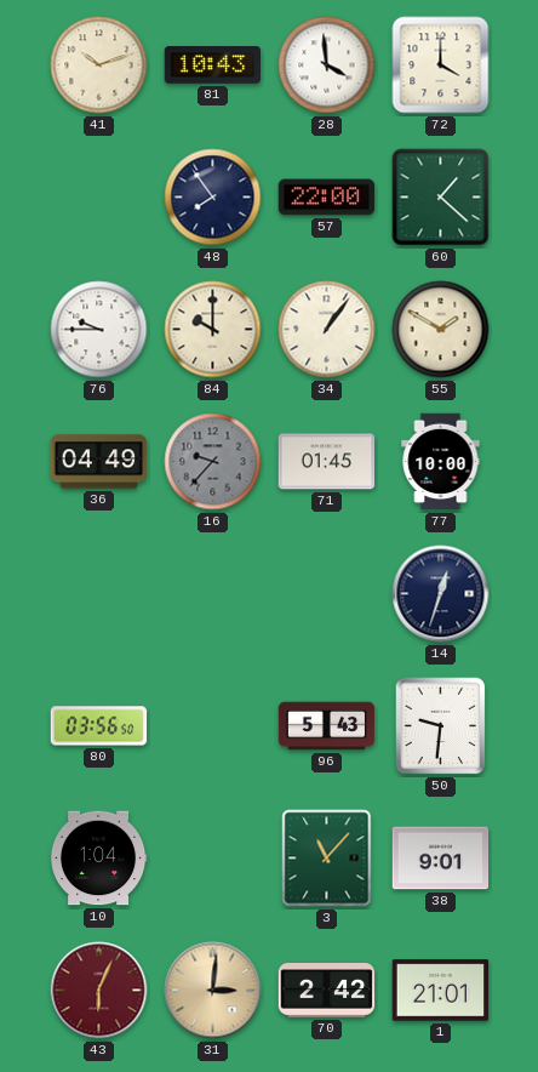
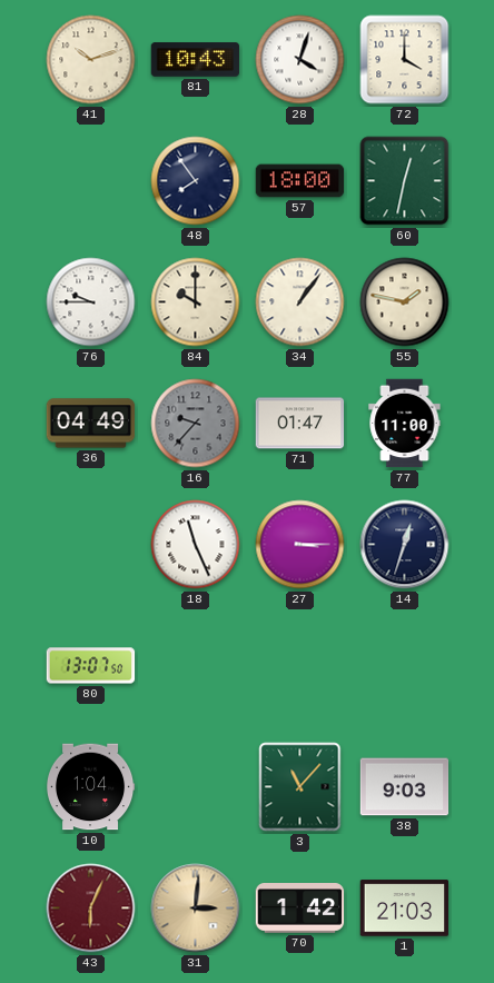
28: 3:59 -> 4:03 (300, 60)
57: 22:00 -> 18:00 (300, 181)
60: 1:22 -> 12:32 (405, 181)
55: 1:50 -> 1:47 (405, 302)
71: 01:45 -> 01:47 (300, 424)
77: 10:00 -> 11:00 (405, 424)
18: none -> 11:26 (196, 545)
27: none -> 3:15 (300, 545)
80: 03:56 -> 13:07 (91, 666)
96: 5:43 -> none (327, 726)
50: 9:31 -> none (441, 726)
38: 9:01 -> 9:03 (405, 787)
70: 2:42 -> 1:42 (300, 908)
1: 21:01 -> 21:03 (405, 908)
